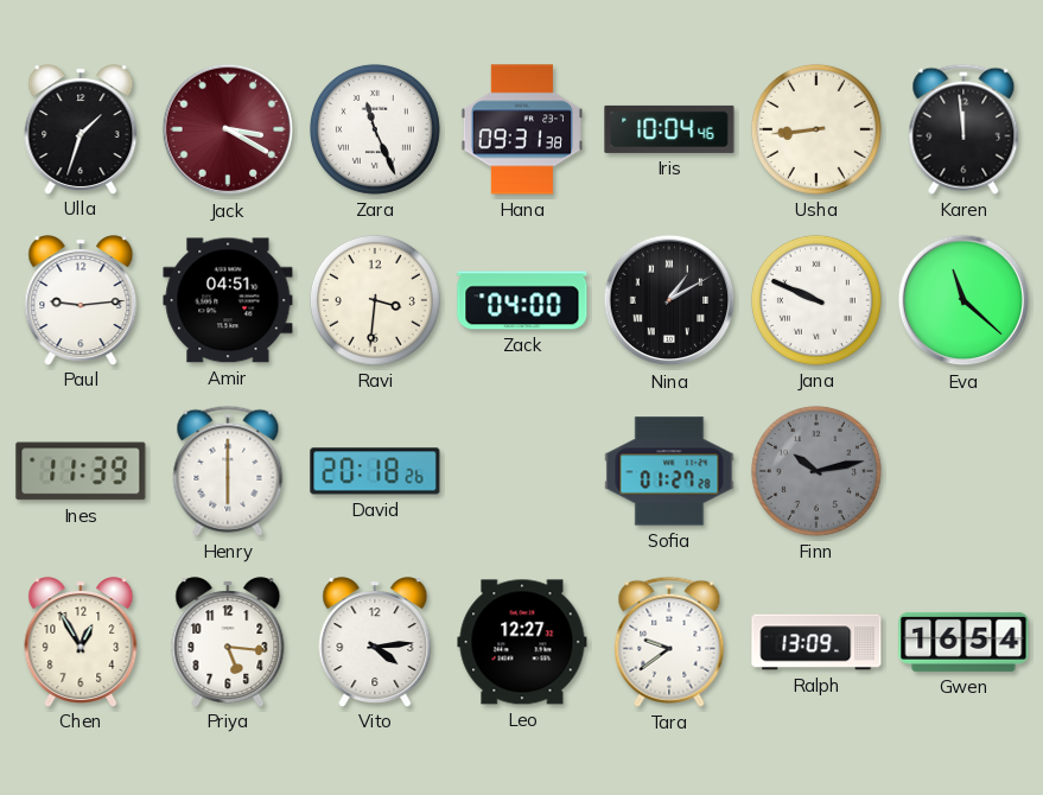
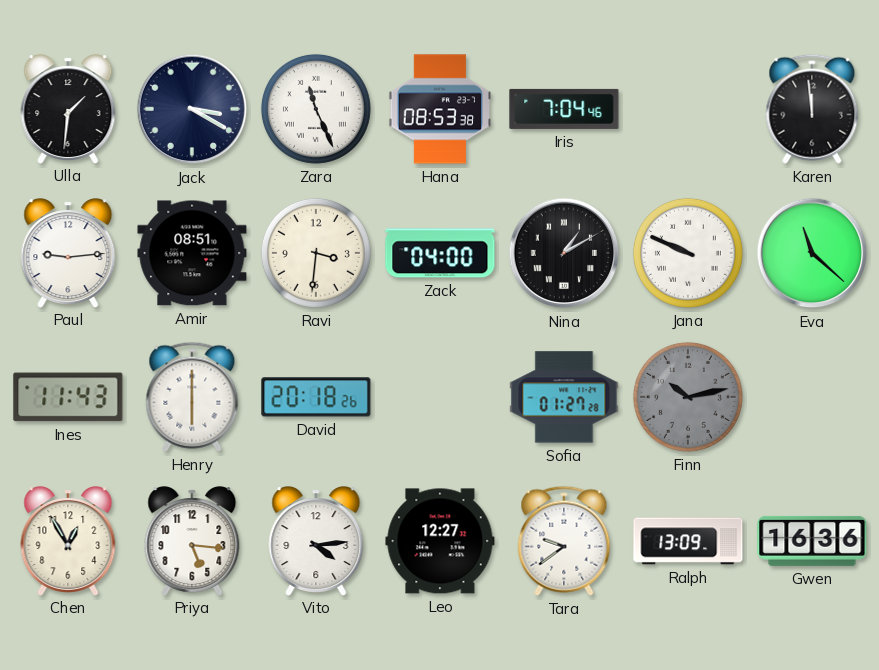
Ulla: 1:33 -> 1:31 (68, 109)
Jack dial: burgundy -> navy (192, 109)
Hana: 09:31 -> 08:53 (440, 109)
Iris: 10:04 -> 7:04 (564, 109)
Usha: 8:44 -> none (816, 129)
Amir: 04:51 -> 08:51 (192, 253)
Ines: 11:39 -> 11:43 (68, 397)
Gwen: 16:54 -> 16:36 (812, 541)
